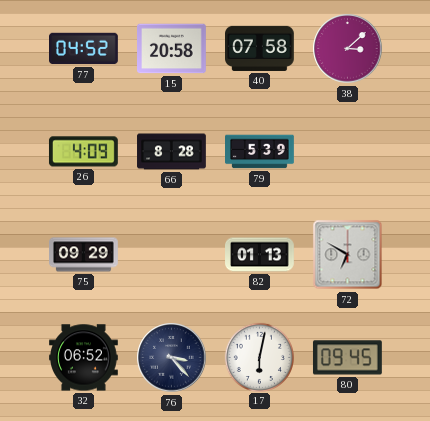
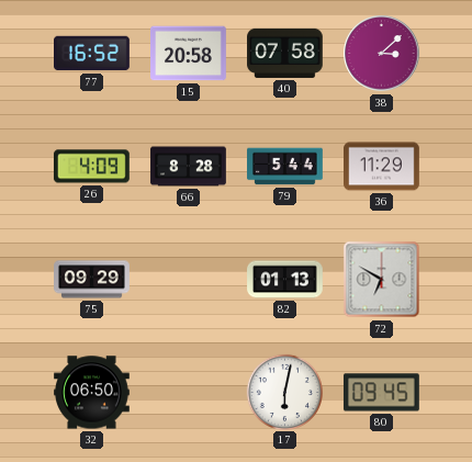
77: 04:52 -> 16:52 (92, 54)
79: 5:39 -> 5:44 (285, 167)
36: none -> 11:29 (382, 167)
32: 06:52 -> 06:50 (92, 393)
76: 3:23 -> none (172, 358)
